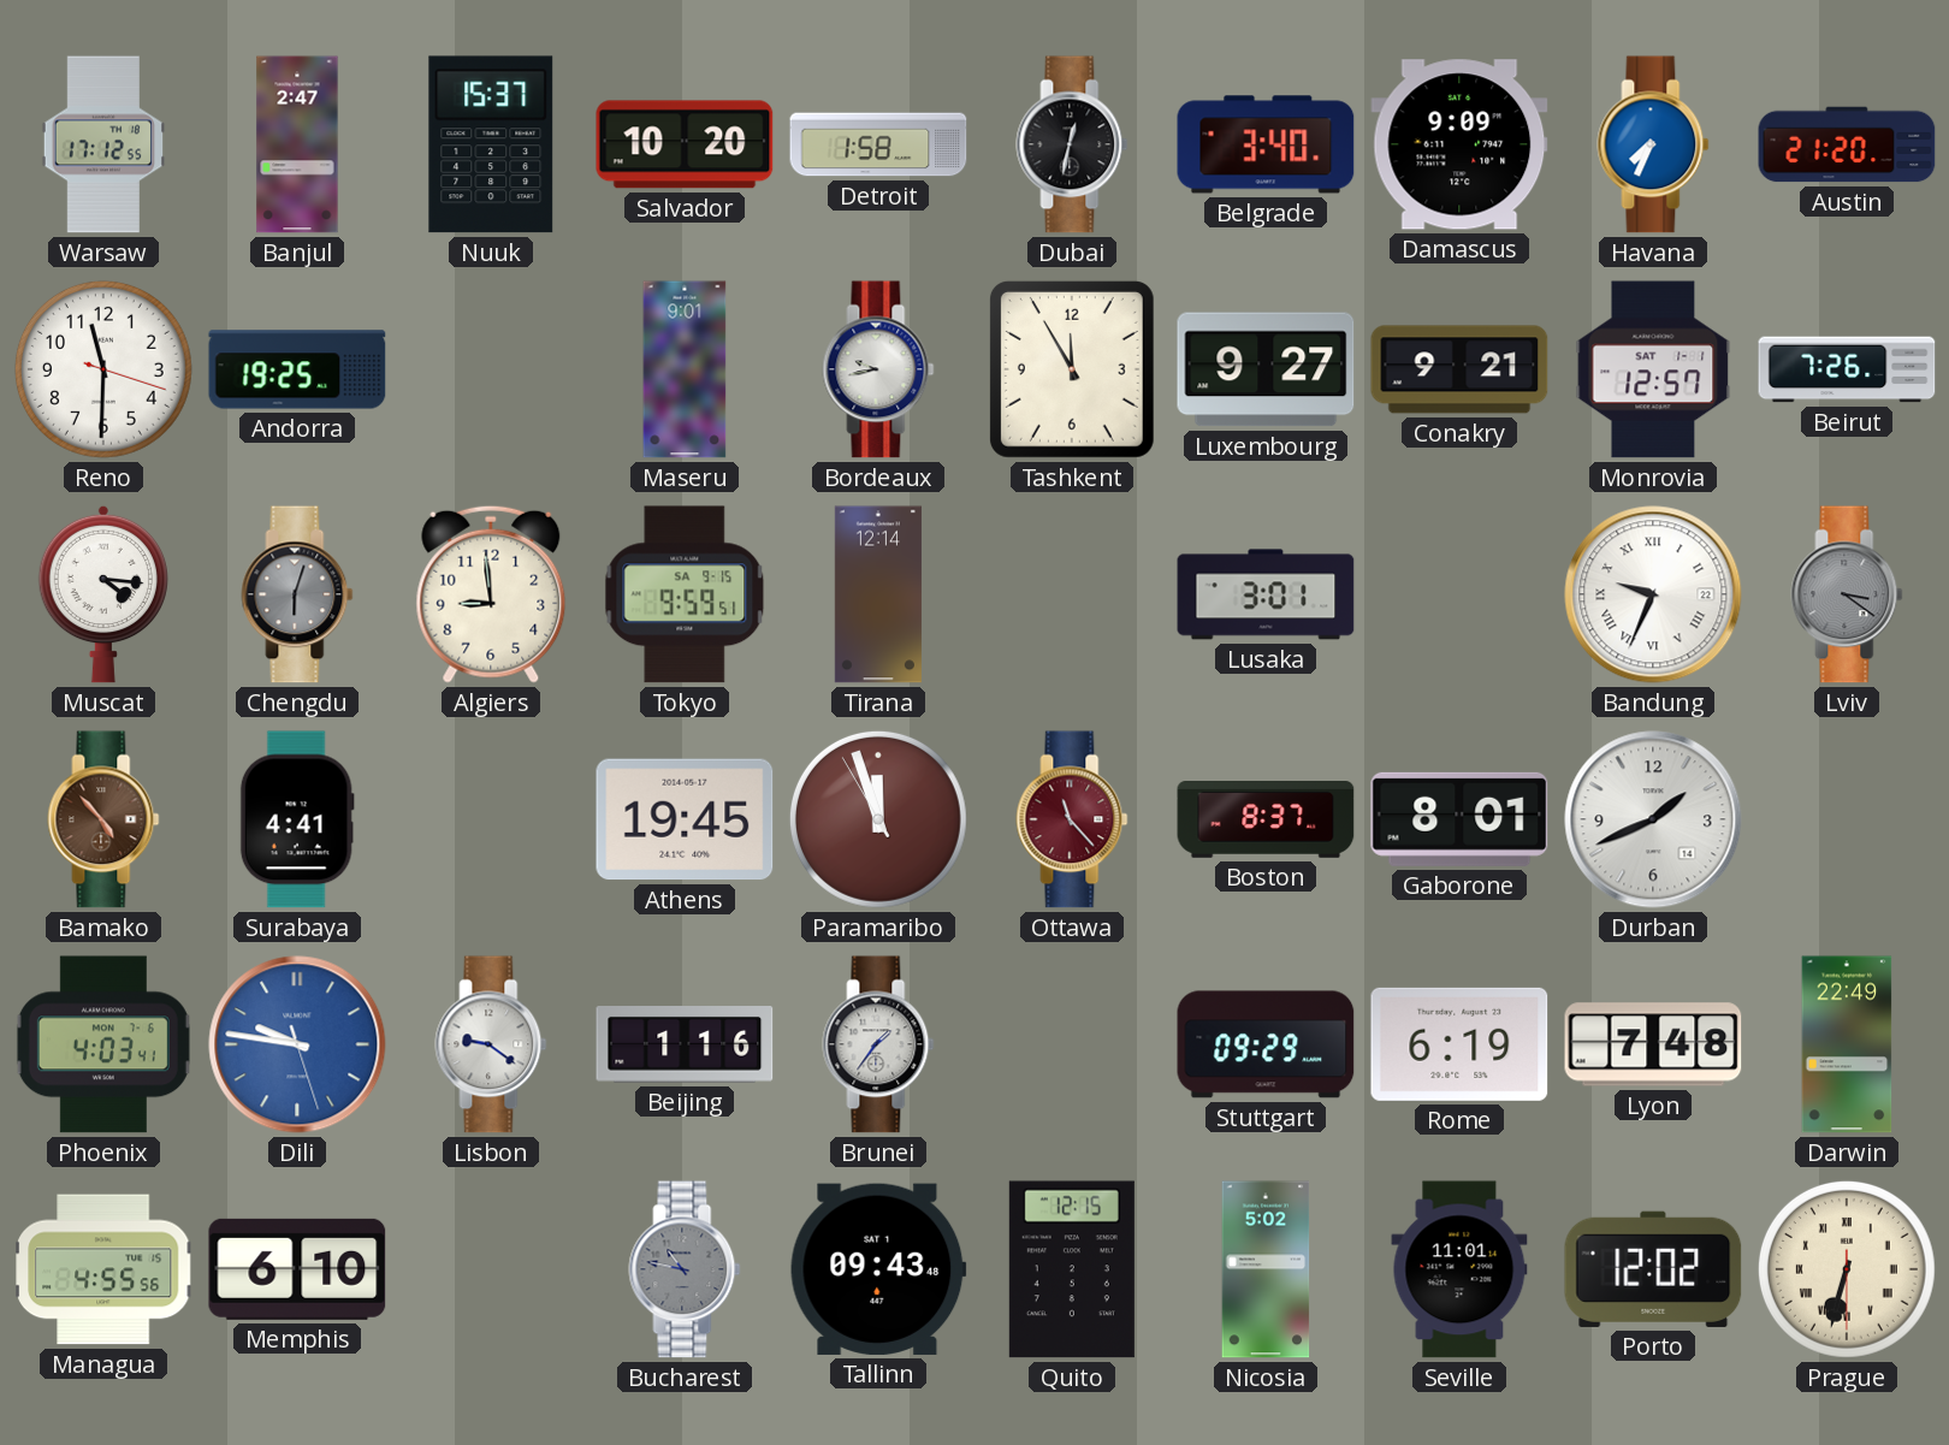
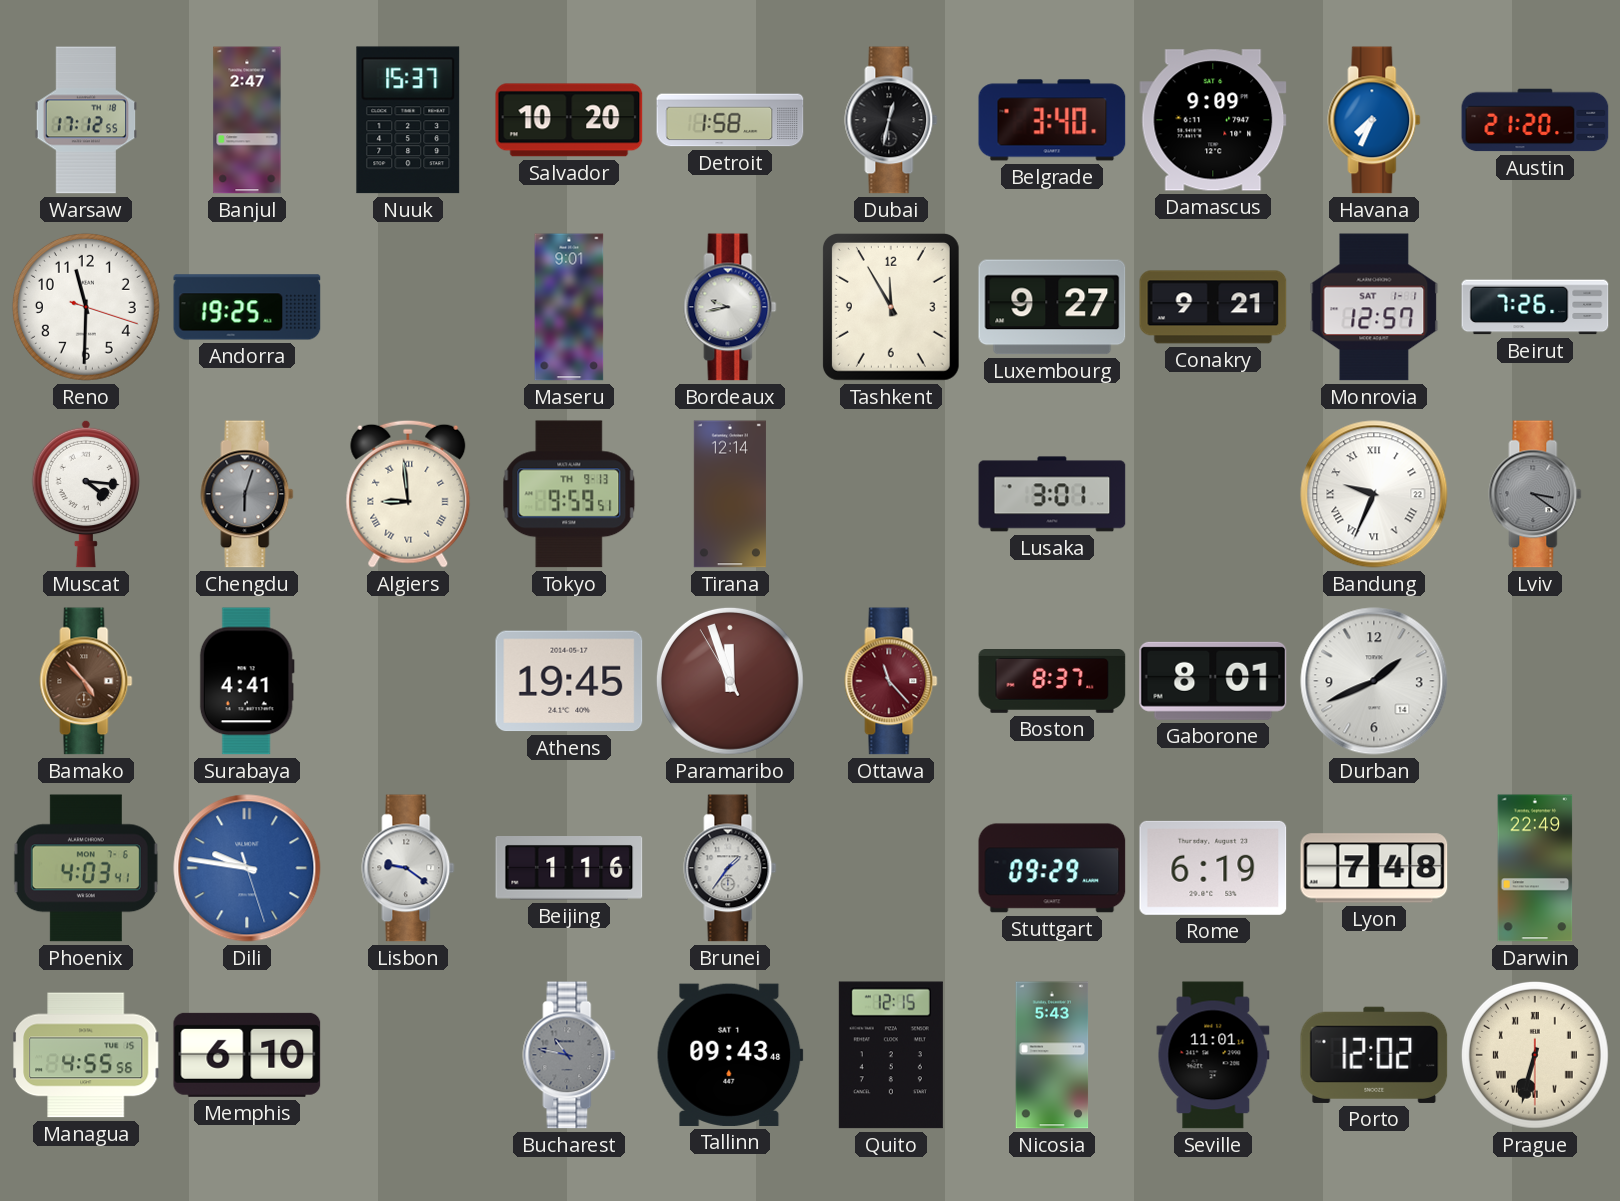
Algiers numerals: Arabic -> Roman (408, 494)
Tokyo date: SA 9-15 -> TH 9-13 (569, 494)
Nicosia: 5:02 -> 5:43 (1052, 1055)
